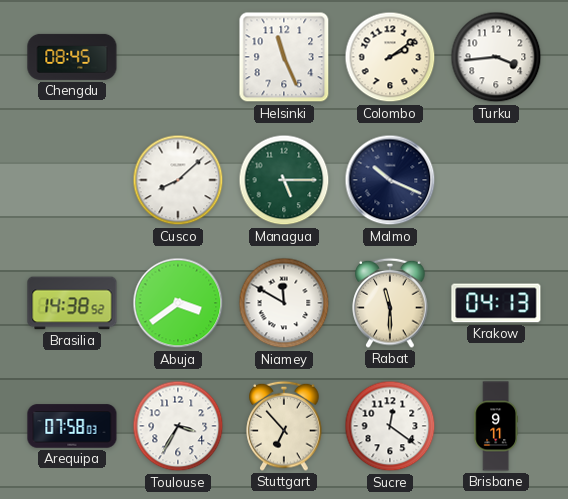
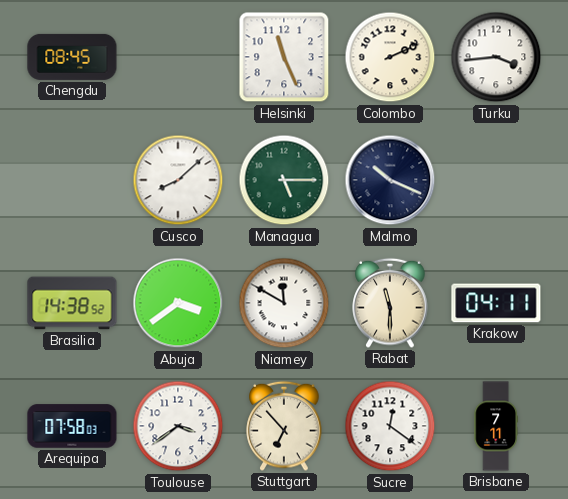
Colombo: 2:09 -> 2:11 (390, 57)
Krakow: 04:13 -> 04:11 (496, 303)
Toulouse: 3:35 -> 3:39 (178, 426)
Brisbane: 9:11 -> 7:11 (495, 426)
